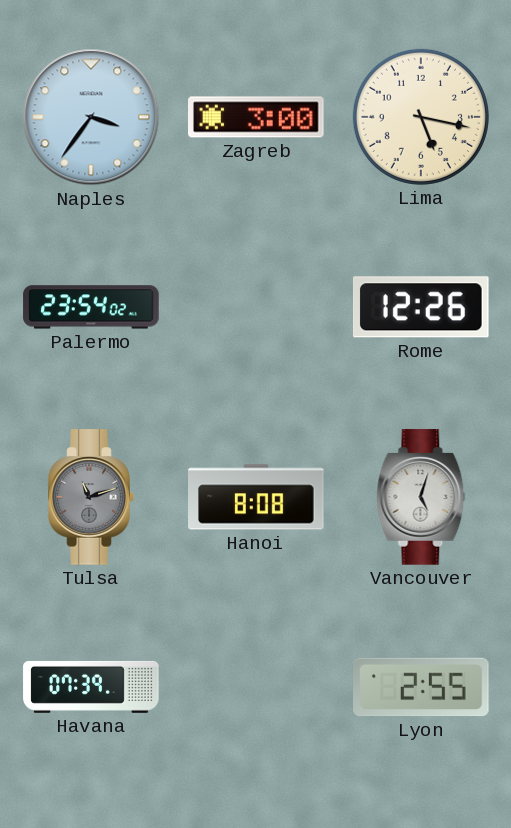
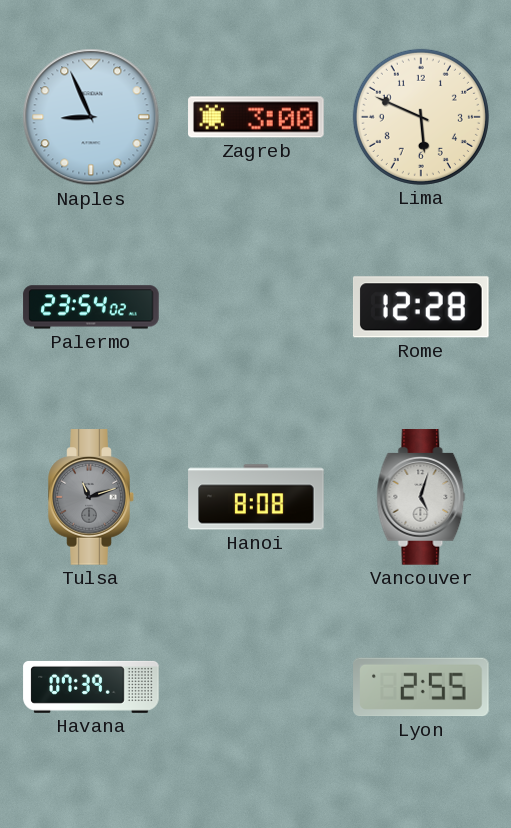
Naples: 3:36 -> 8:56 (91, 117)
Lima: 5:17 -> 5:49 (421, 117)
Rome: 12:26 -> 12:28 (421, 307)
